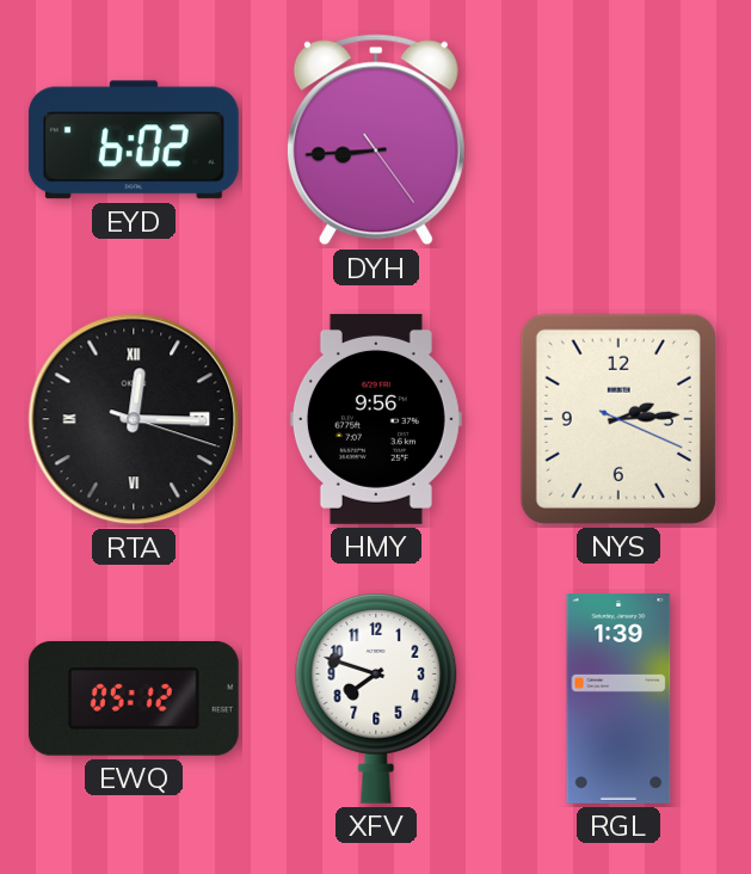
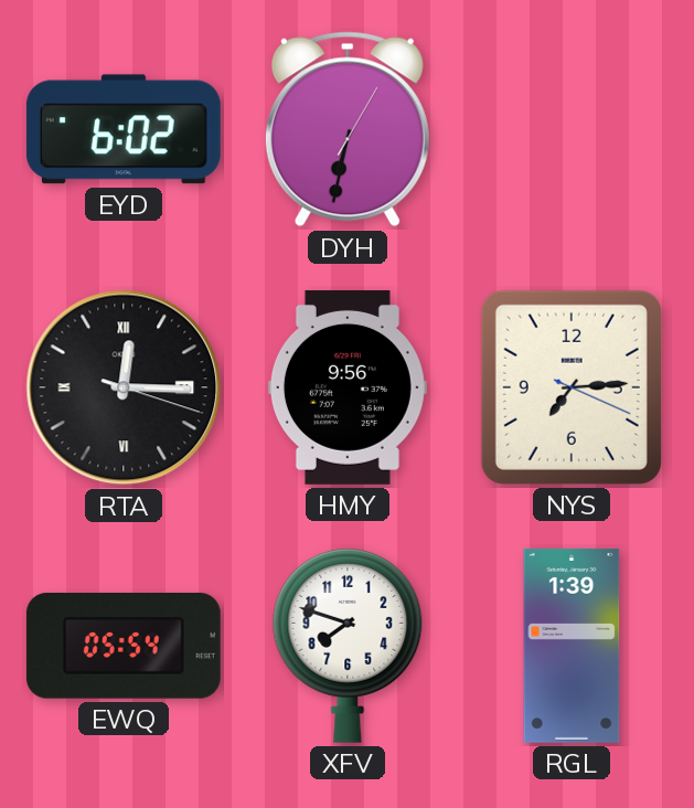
DYH: 8:44 -> 6:32 (348, 129)
NYS: 2:14 -> 7:14 (572, 387)
EWQ: 05:12 -> 05:54 (124, 647)
